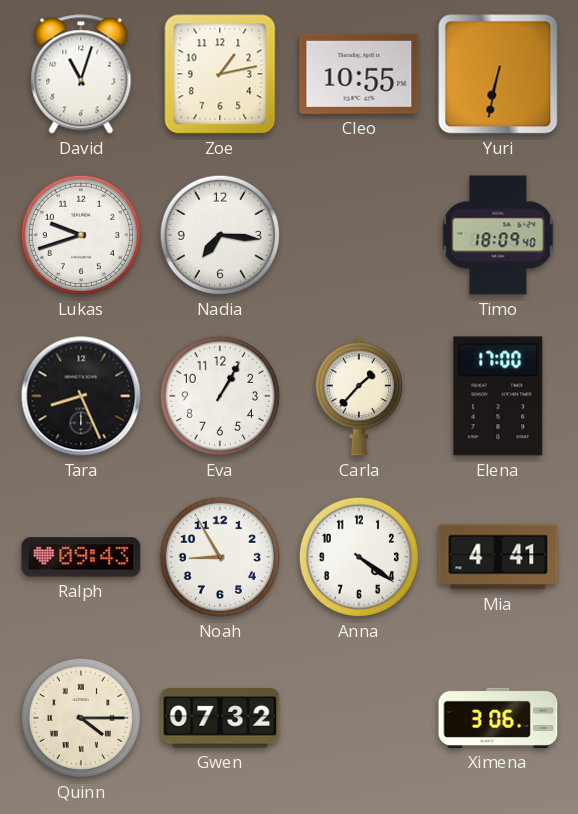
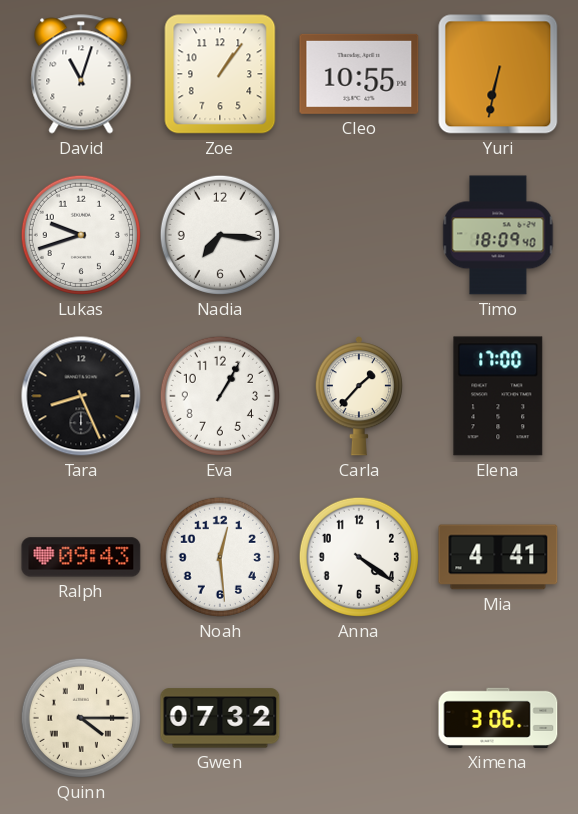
Zoe: 1:13 -> 1:06 (220, 74)
Noah: 8:55 -> 12:29 (220, 557)
